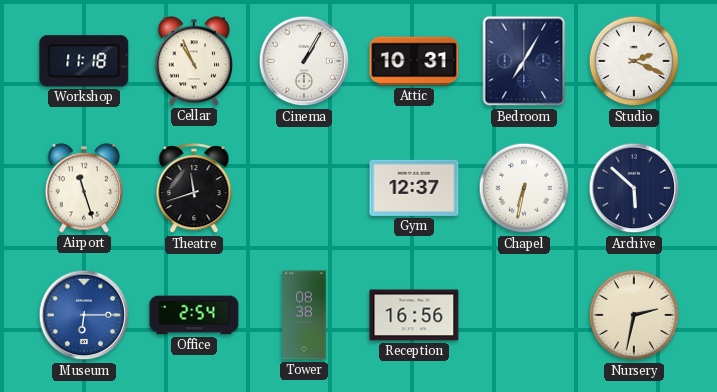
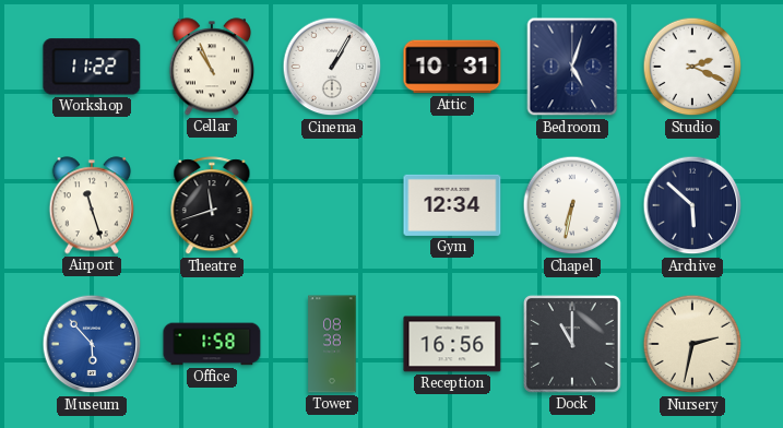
Workshop: 11:18 -> 11:22 (92, 67)
Bedroom: 7:05 -> 5:03 (572, 67)
Gym: 12:37 -> 12:34 (452, 205)
Museum: 6:15 -> 5:53 (92, 344)
Office: 2:54 -> 1:58 (212, 344)
Dock: none -> 11:00 (572, 344)
